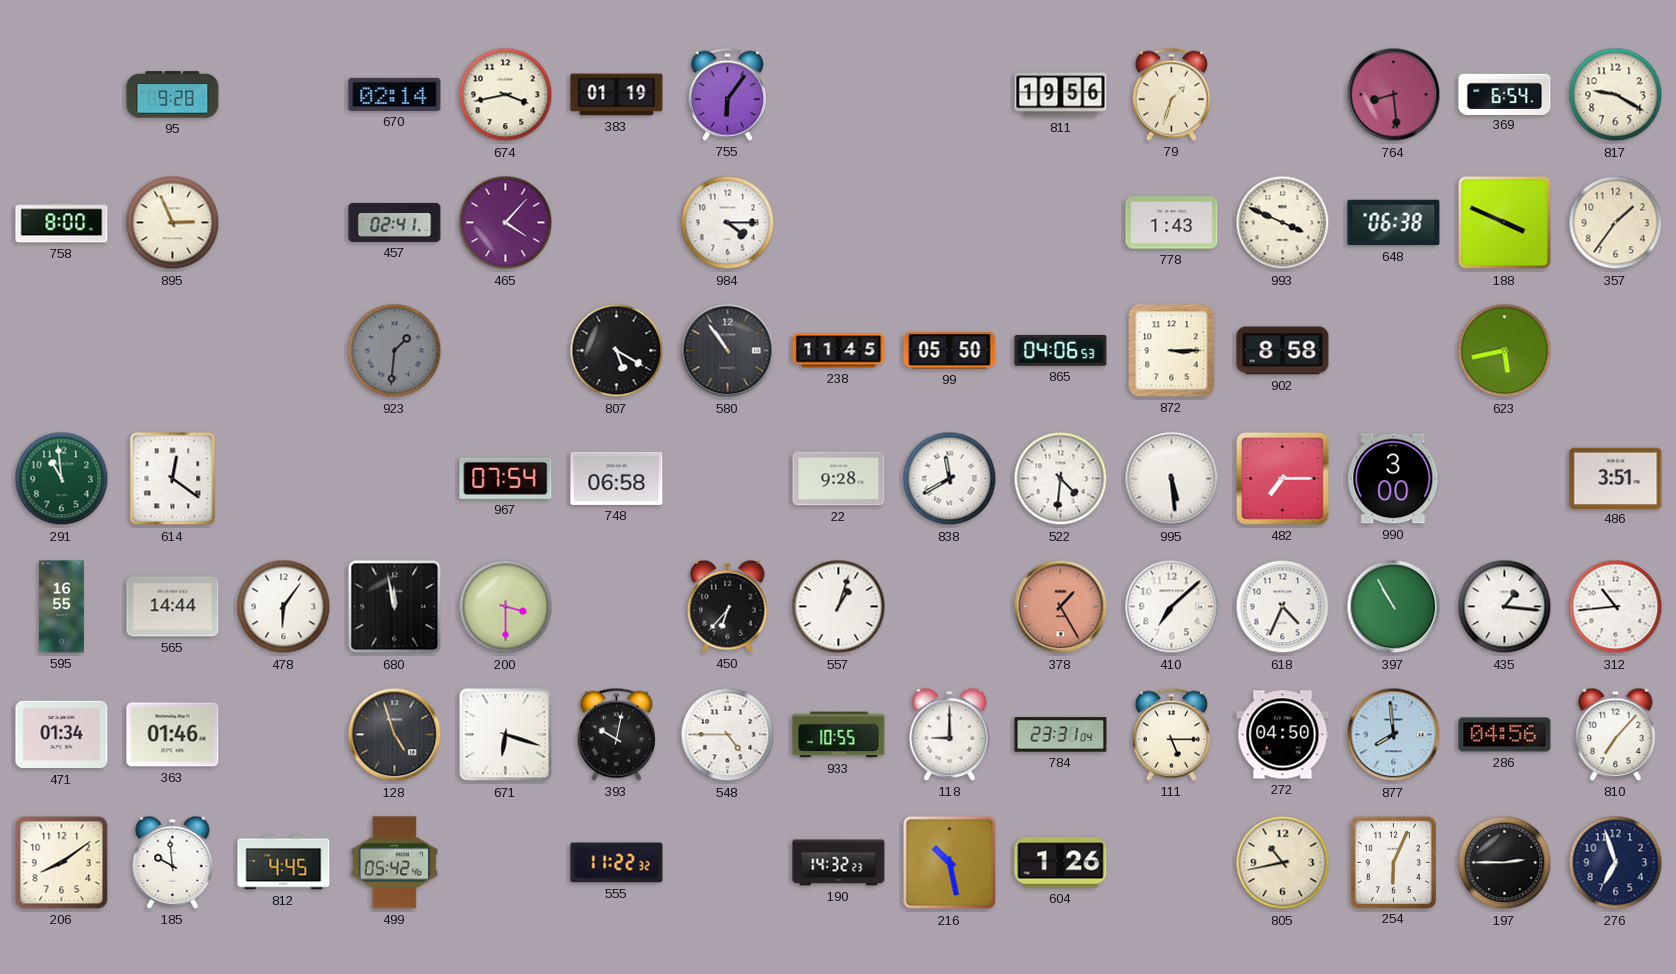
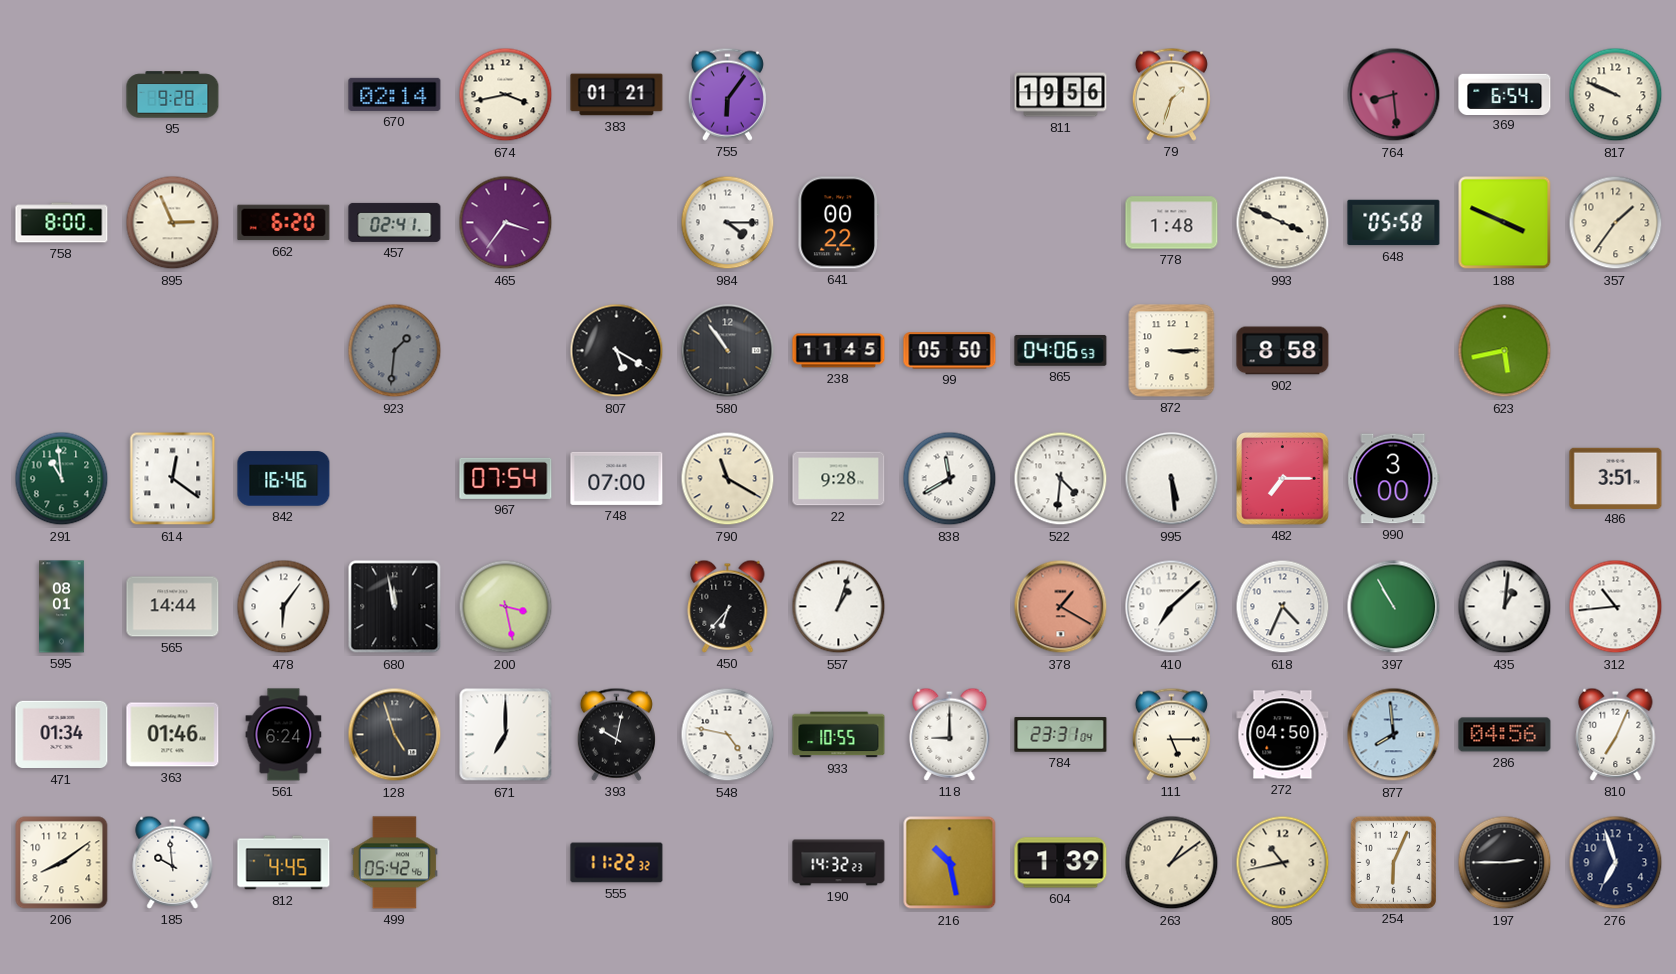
383: 01:19 -> 01:21 (617, 95)
817: 9:20 -> 9:49 (1616, 95)
662: none -> 6:20 (284, 223)
465: 4:07 -> 3:36 (506, 223)
641: none -> 00:22 (838, 223)
778: 1:43 -> 1:48 (1172, 223)
648: 06:38 -> 05:58 (1394, 223)
842: none -> 16:46 (284, 479)
748: 06:58 -> 07:00 (617, 478)
790: none -> 11:20 (728, 479)
595: 16:55 -> 08:01 (62, 607)
200: 3:30 -> 3:28 (506, 607)
378: 1:25 -> 1:20 (1061, 607)
435: 1:16 -> 1:01 (1505, 607)
561: none -> 6:24 (284, 735)
671: 6:18 -> 7:00 (506, 735)
548: 4:45 -> 4:47 (728, 735)
810: 7:07 -> 7:04 (1616, 734)
604: 1:26 -> 1:39 (1061, 863)
263: none -> 1:09 (1172, 863)
